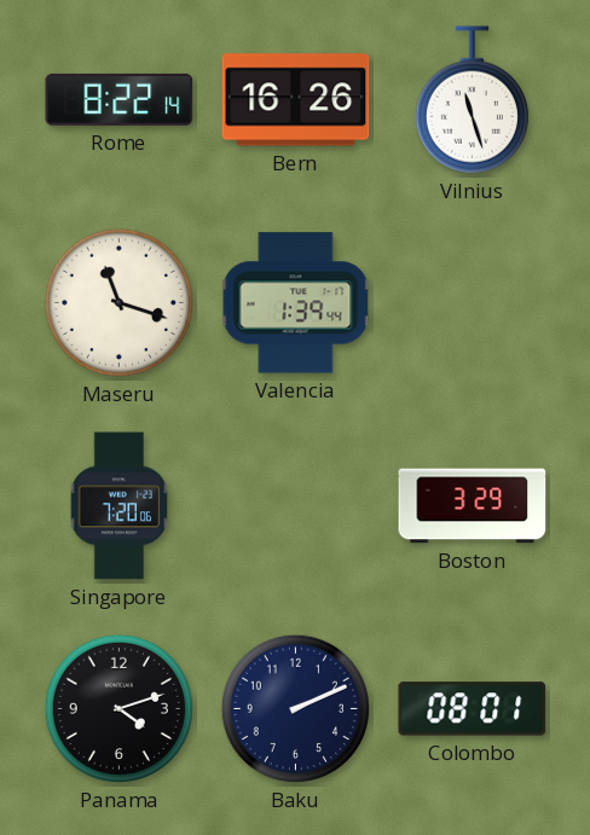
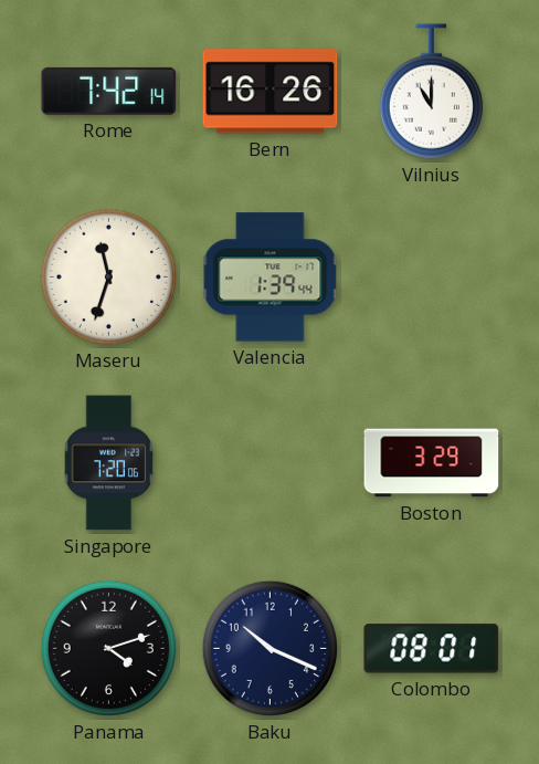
Rome: 8:22 -> 7:42 (109, 91)
Vilnius: 11:27 -> 11:00 (431, 92)
Maseru: 11:18 -> 11:33 (108, 276)
Baku: 2:11 -> 10:19 (269, 648)
